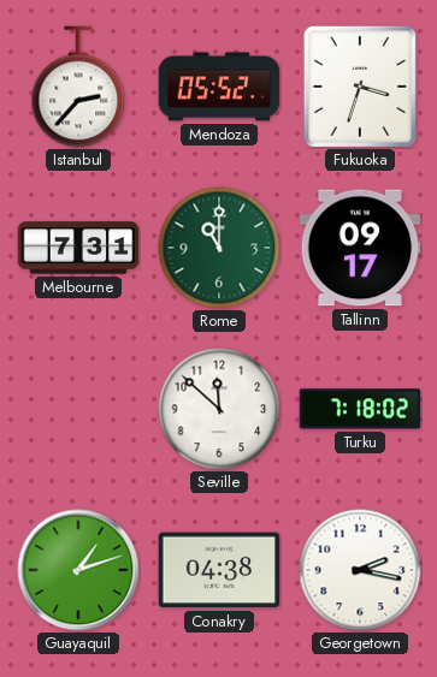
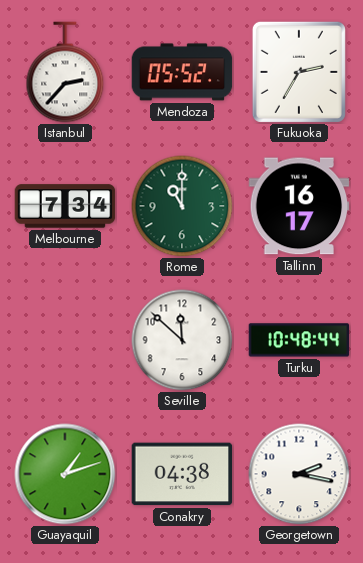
Fukuoka: 3:33 -> 2:35 (299, 72)
Melbourne: 7:31 -> 7:34 (65, 206)
Tallinn: 09:17 -> 16:17 (299, 206)
Turku: 7:18 -> 10:48 (299, 340)
